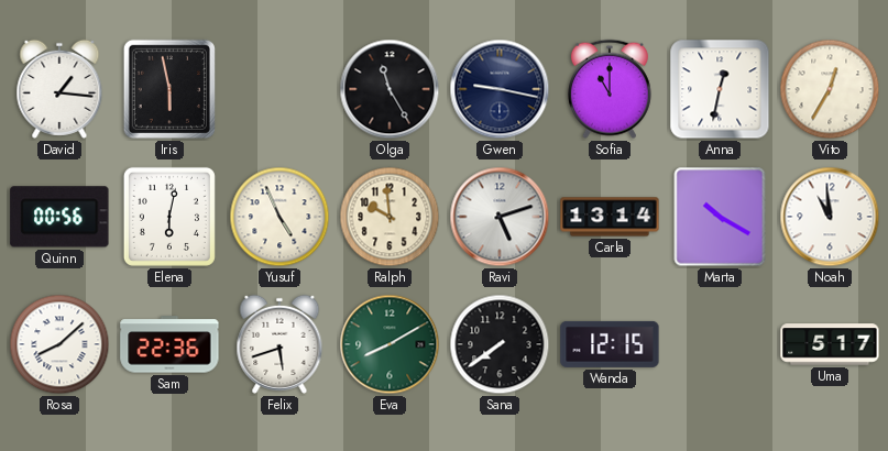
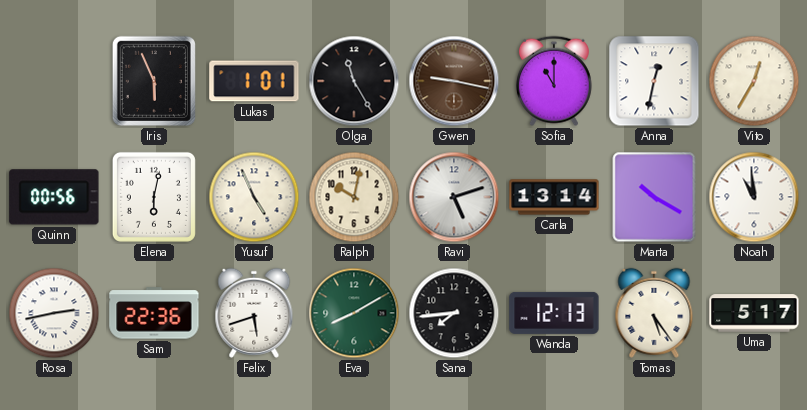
David: 1:16 -> none (59, 89)
Iris: 5:58 -> 5:56 (154, 81)
Lukas: none -> 1:01 (254, 81)
Gwen dial: navy -> brown (454, 81)
Ralph: 9:59 -> 10:02 (354, 197)
Rosa: 8:08 -> 2:43 (54, 313)
Sana: 7:39 -> 7:44 (454, 313)
Wanda: 12:15 -> 12:13 (554, 313)
Tomas: none -> 5:24 (654, 313)
